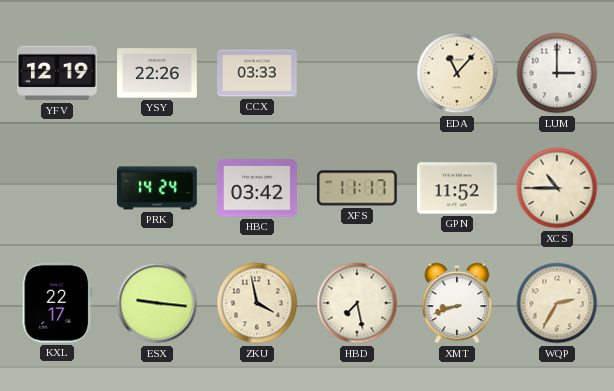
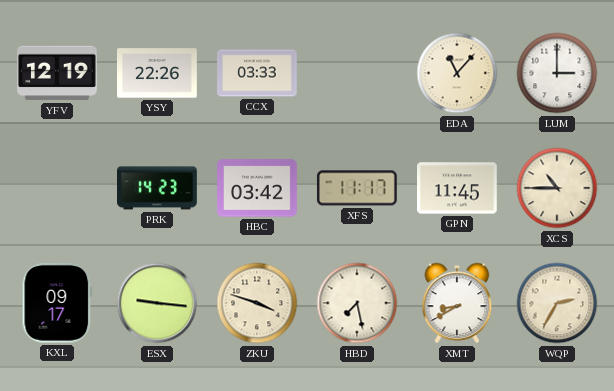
PRK: 14:24 -> 14:23 (158, 188)
GPN: 11:52 -> 11:45 (458, 188)
KXL: 22:17 -> 09:17 (57, 303)
ZKU: 3:58 -> 3:48 (257, 303)
XMT: 8:42 -> 8:40 (457, 303)
